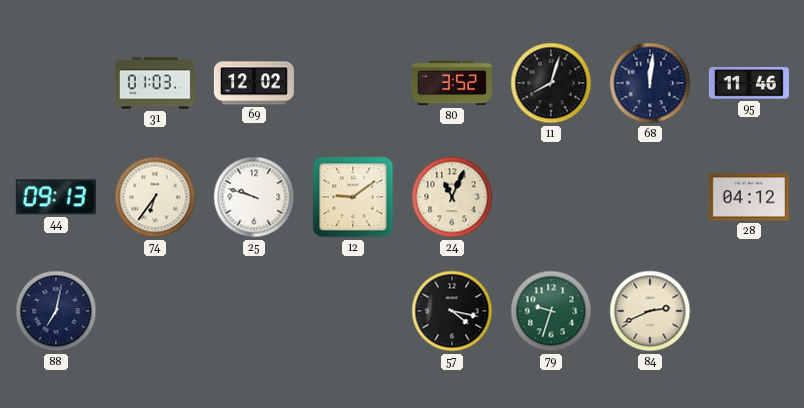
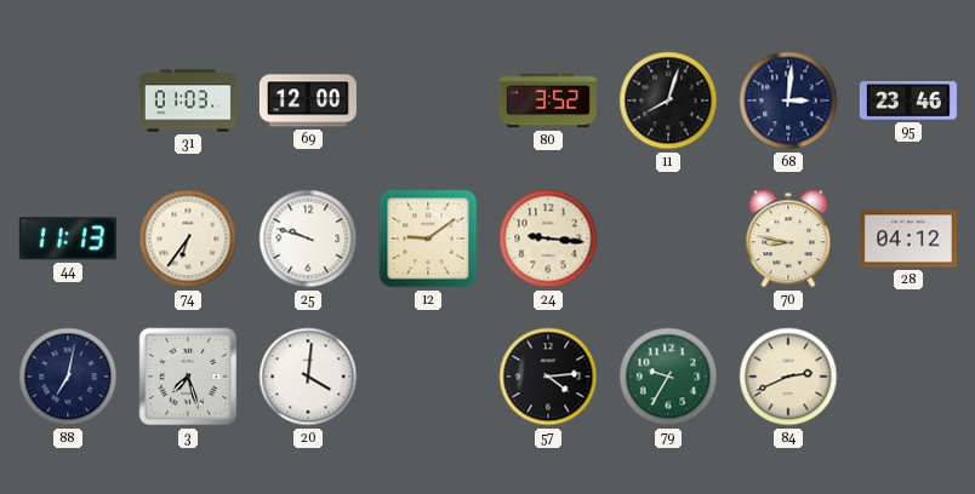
69: 12:02 -> 12:00 (308, 100)
68: 12:01 -> 3:01 (788, 100)
95: 11:46 -> 23:46 (908, 102)
44: 09:13 -> 11:13 (68, 239)
24: 11:04 -> 9:16 (548, 239)
70: none -> 8:47 (788, 239)
3: none -> 7:27 (188, 377)
20: none -> 4:01 (308, 377)
57: 4:17 -> 4:14 (548, 377)
79: 9:33 -> 9:35 (668, 377)
